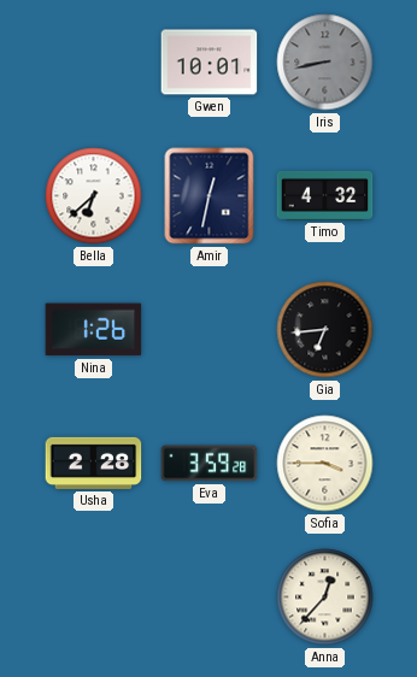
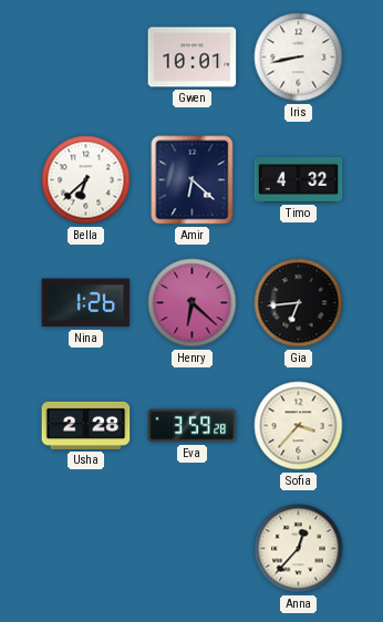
Iris dial: grey -> white (299, 58)
Amir: 12:32 -> 6:22 (193, 180)
Henry: none -> 6:22 (193, 303)
Sofia: 3:45 -> 3:37 (299, 426)
